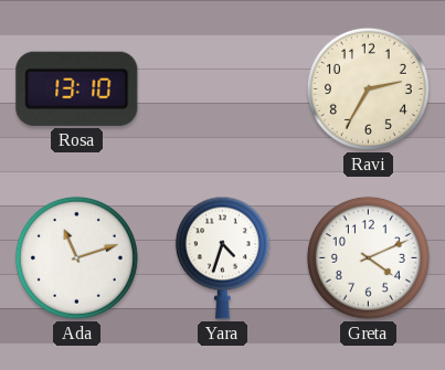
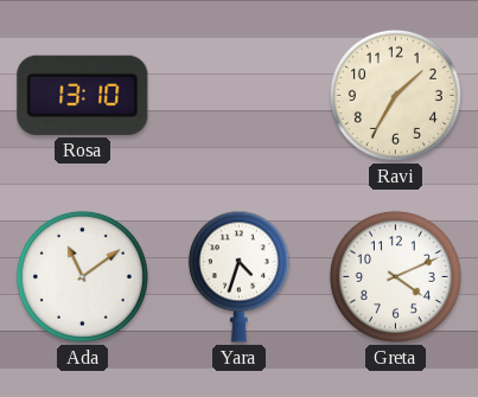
Ravi: 2:35 -> 1:35 (395, 95)
Ada: 11:12 -> 11:09 (82, 276)
